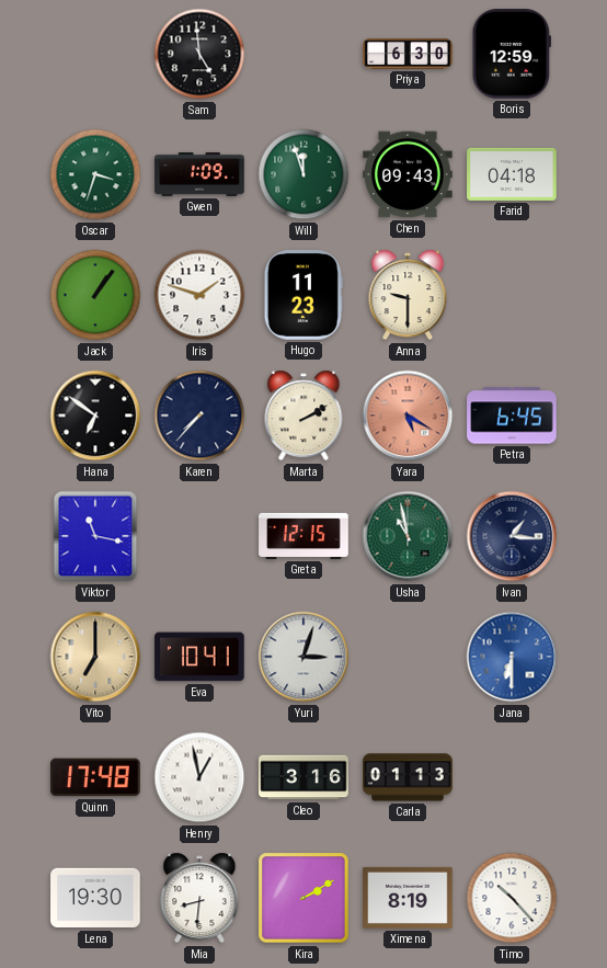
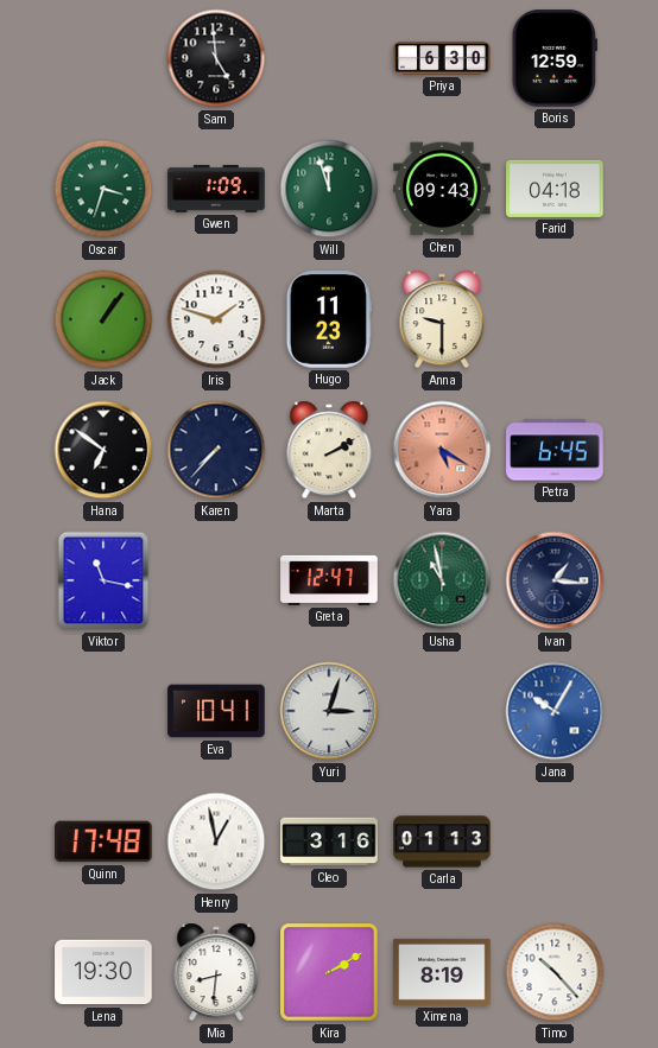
Greta: 12:15 -> 12:47 (329, 580)
Vito: 7:00 -> none (95, 657)
Jana: 6:30 -> 10:05 (555, 711)
